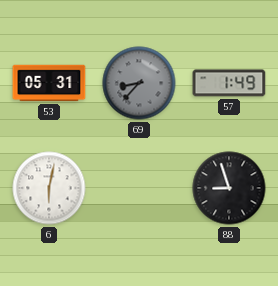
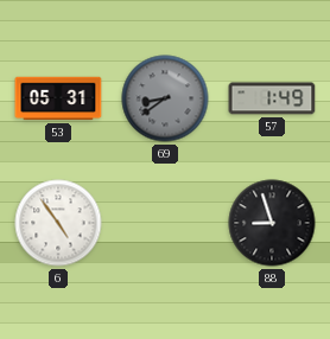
69: 8:37 -> 8:39 (165, 98)
6: 6:02 -> 4:54 (58, 223)
